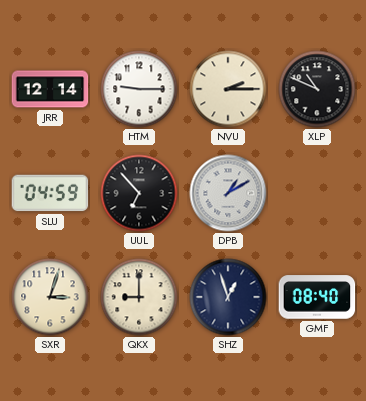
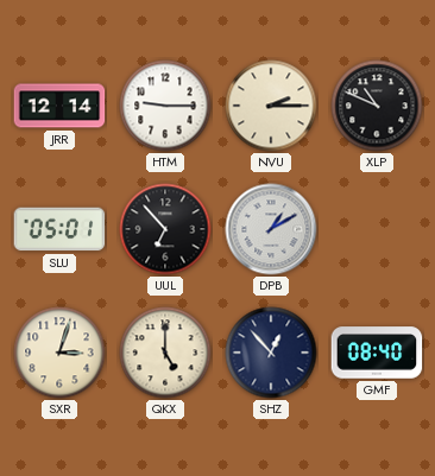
SLU: 04:59 -> 05:01 (59, 229)
QKX: 9:00 -> 5:00 (165, 353)
SHZ: 12:57 -> 12:53 (271, 353)
